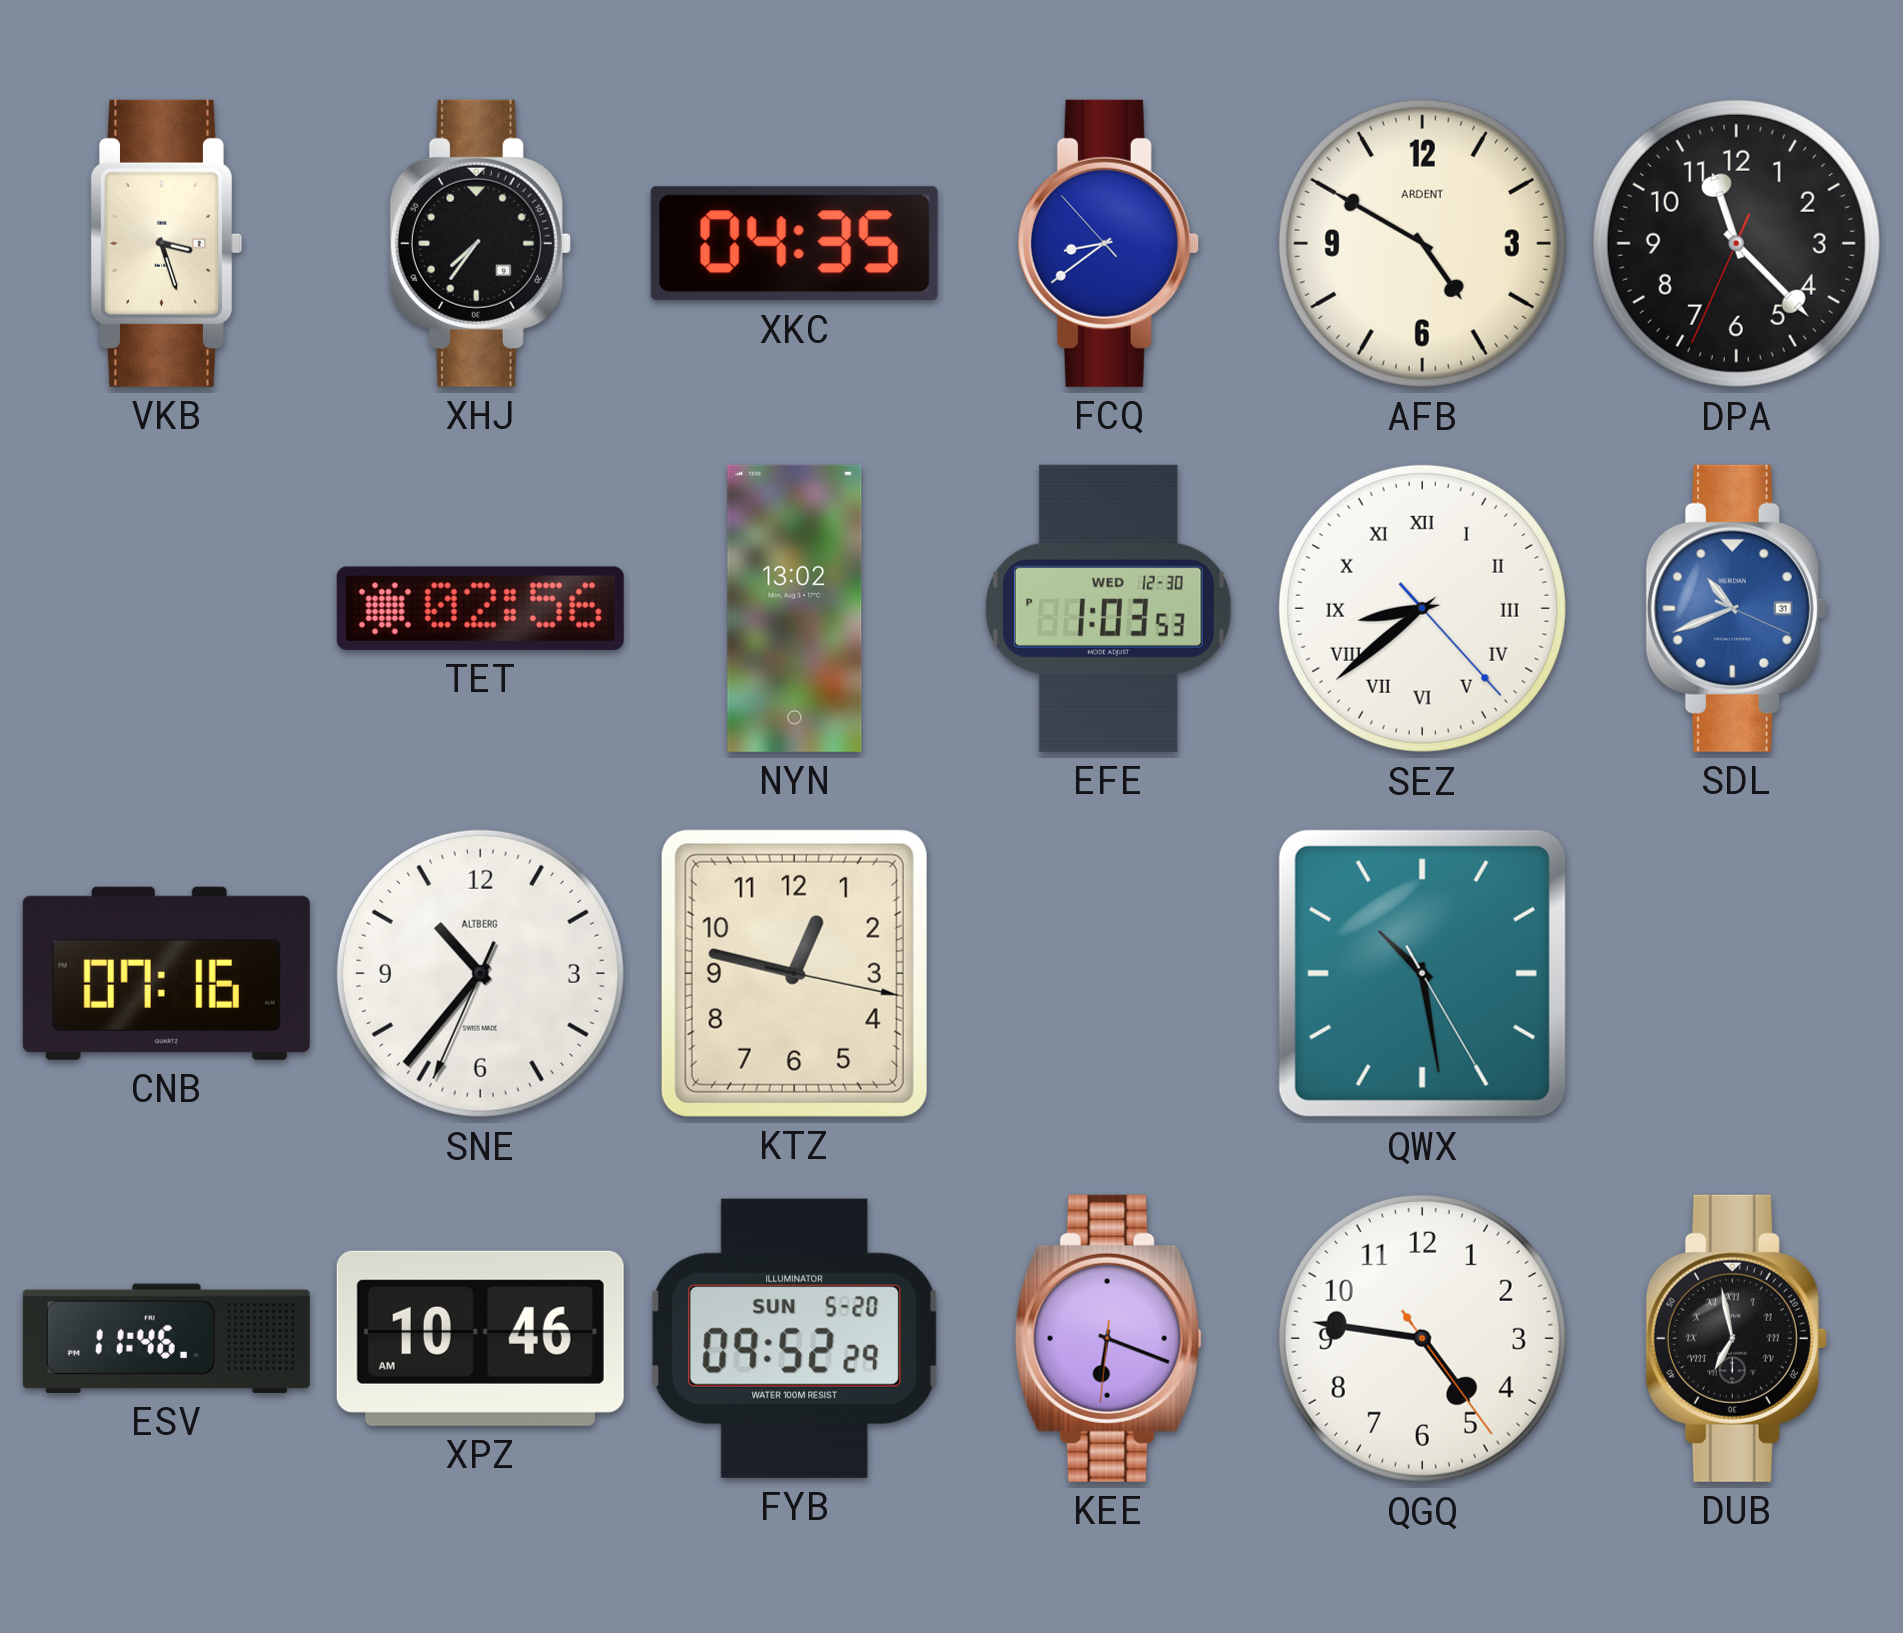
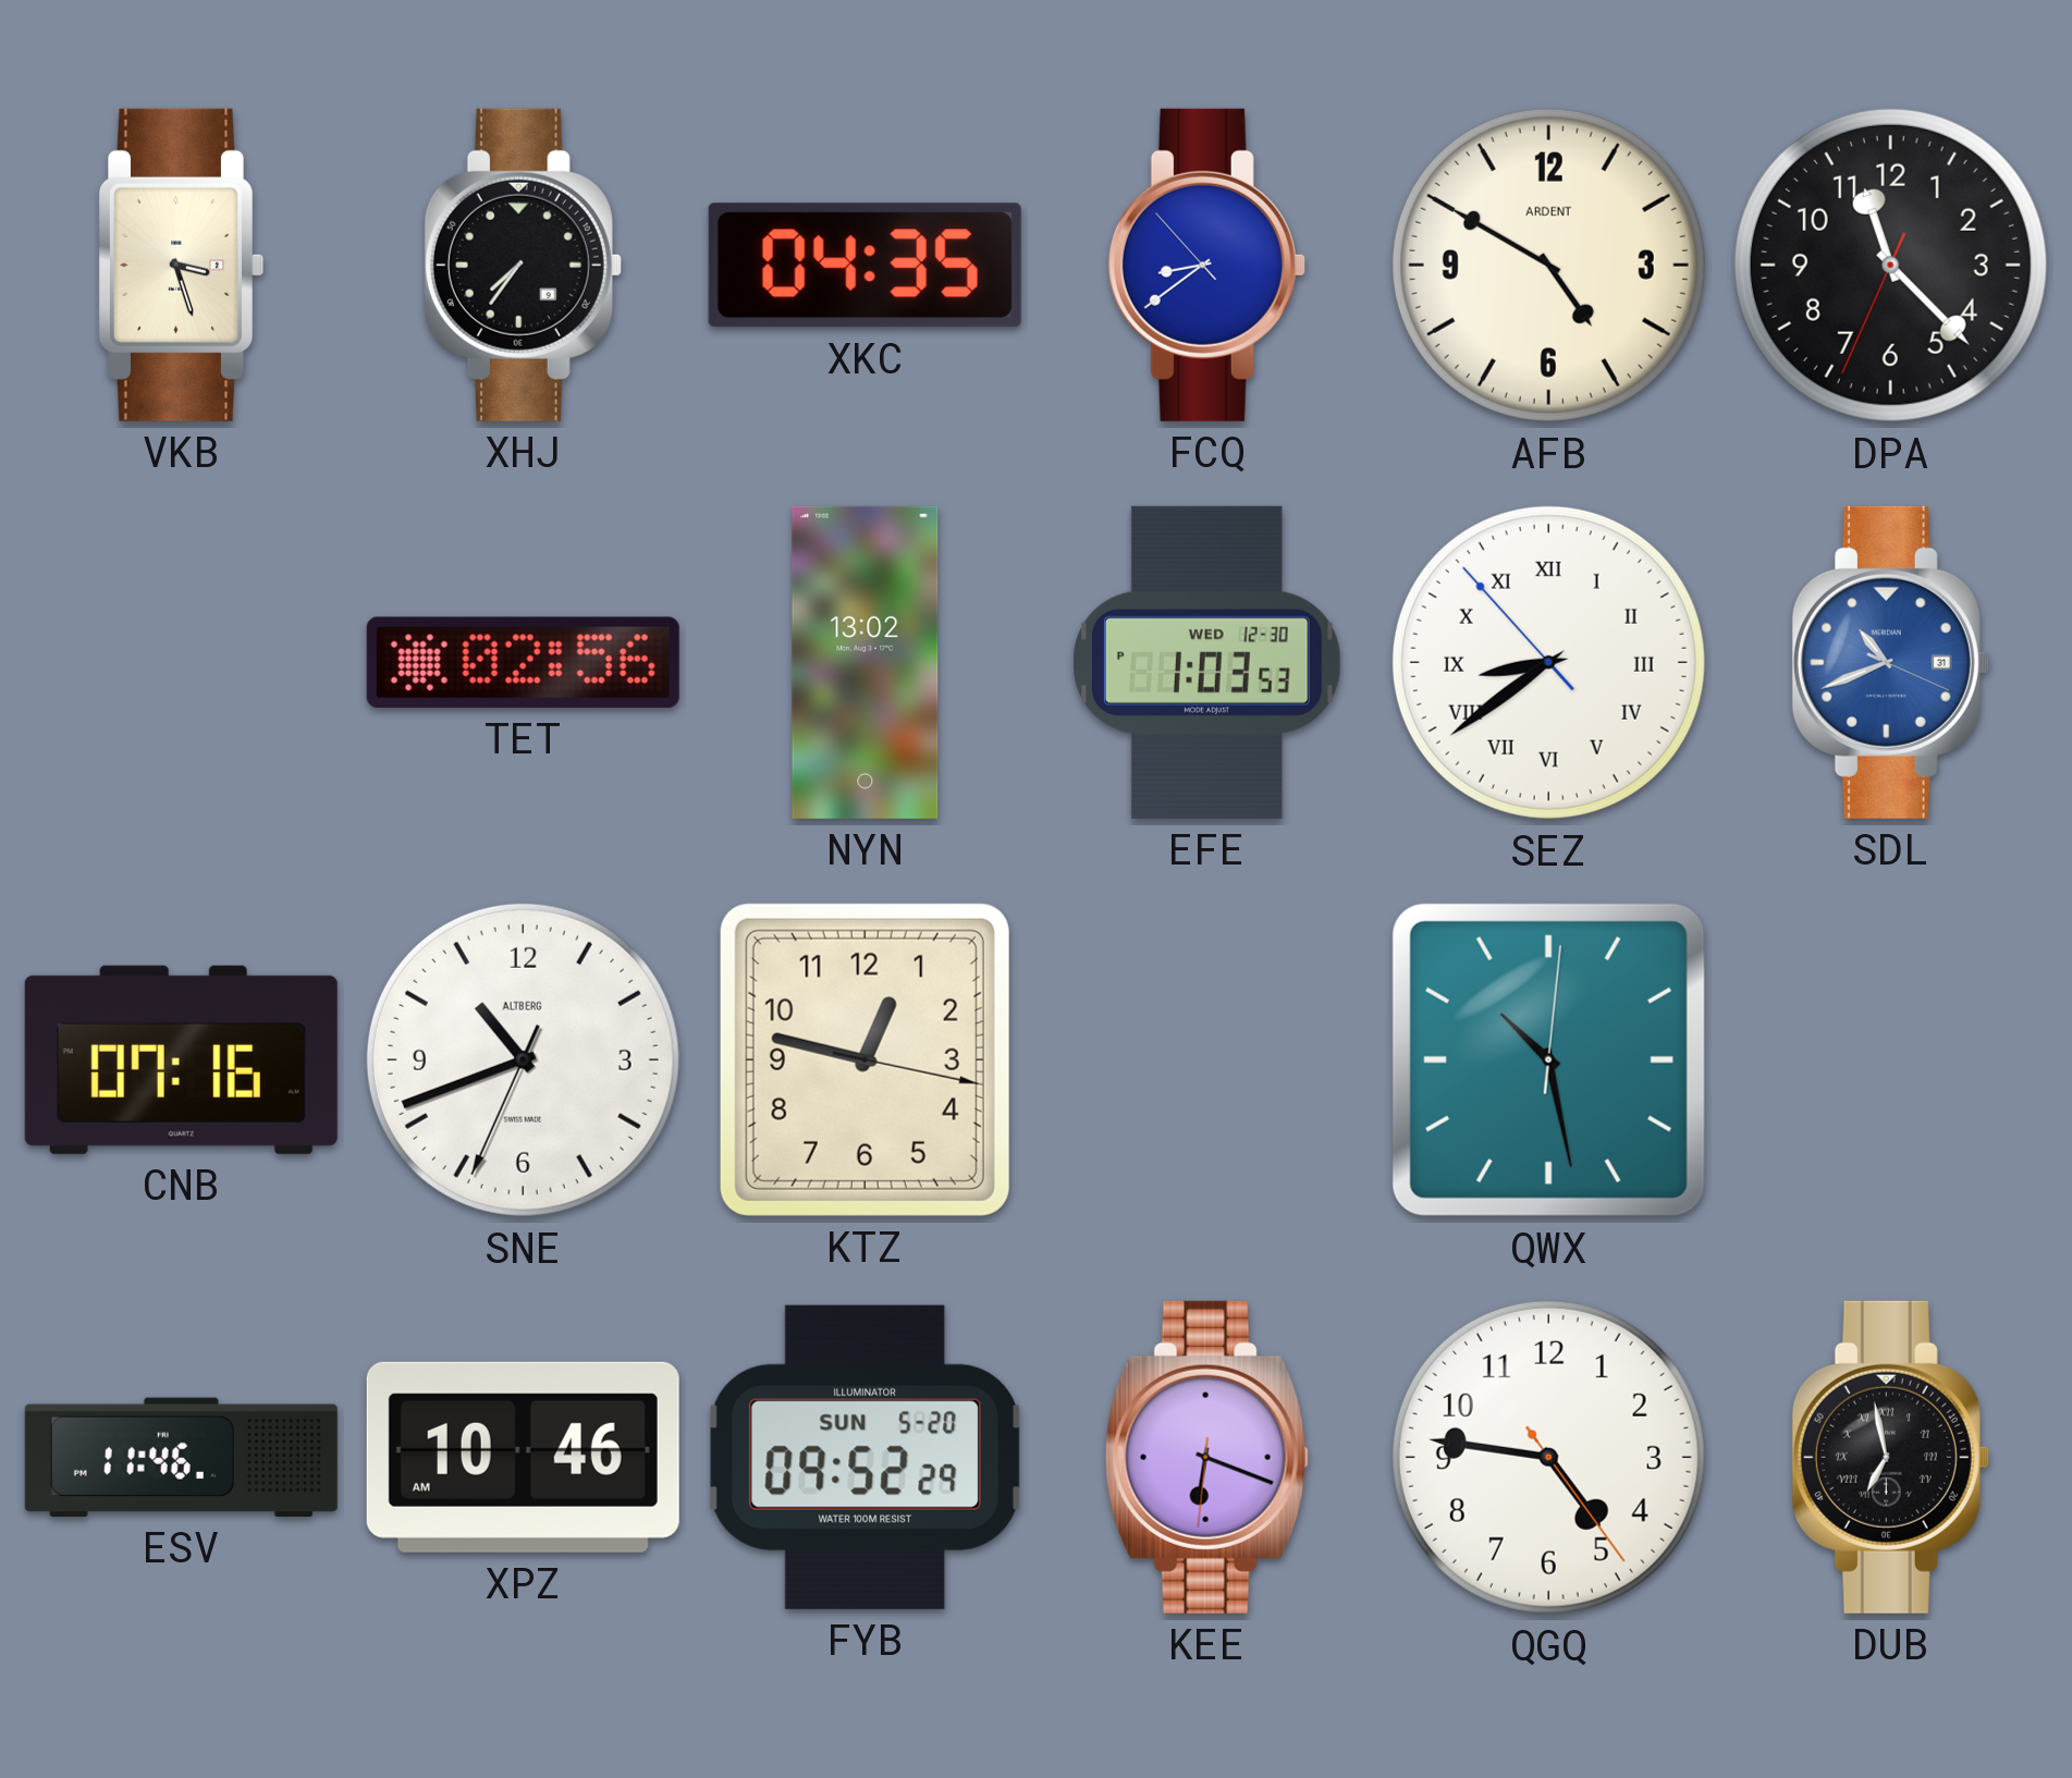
SEZ: 8:38:23 -> 8:38:53 (1548, 662)
SNE: 10:36 -> 10:41 (523, 1059)
QWX: 10:28:25 -> 10:28:01 (1548, 1059)
